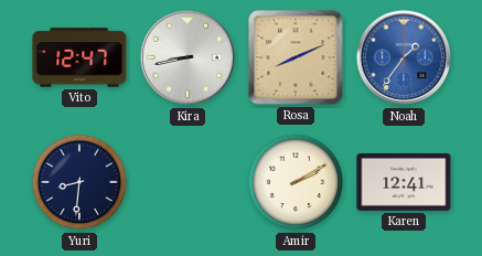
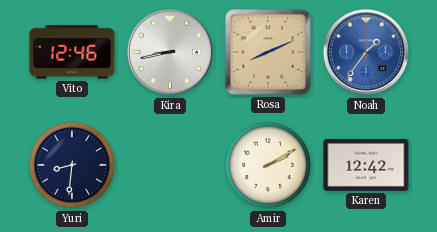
Vito: 12:47 -> 12:46 (72, 52)
Karen: 12:41 -> 12:42 (366, 165)
